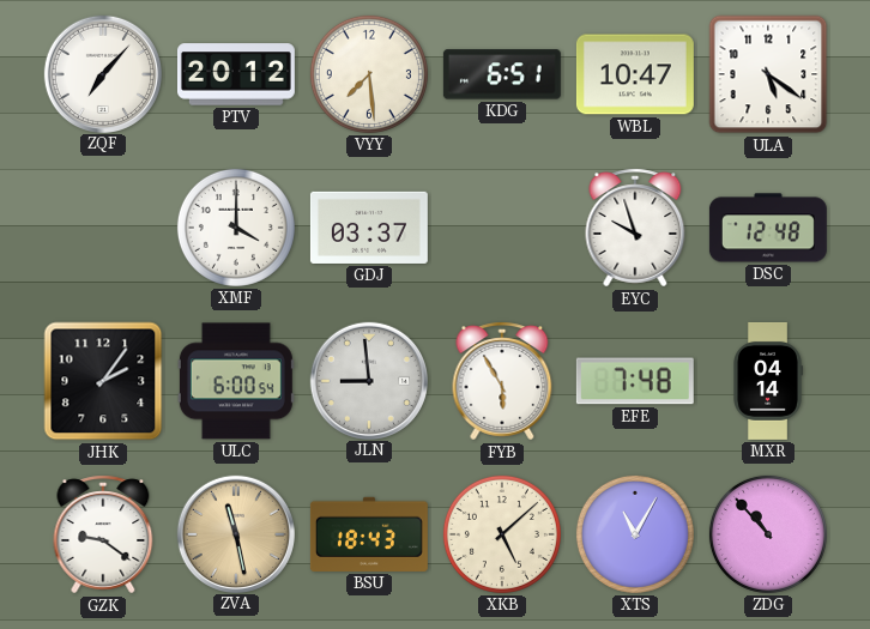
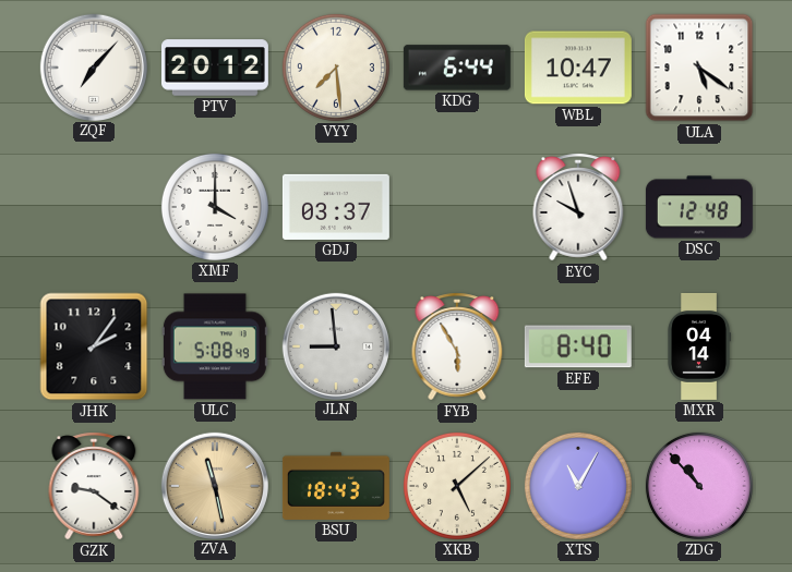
KDG: 6:51 -> 6:44 (457, 68)
ULC: 6:00 -> 5:08 (215, 346)
EFE: 7:48 -> 8:40 (578, 346)
